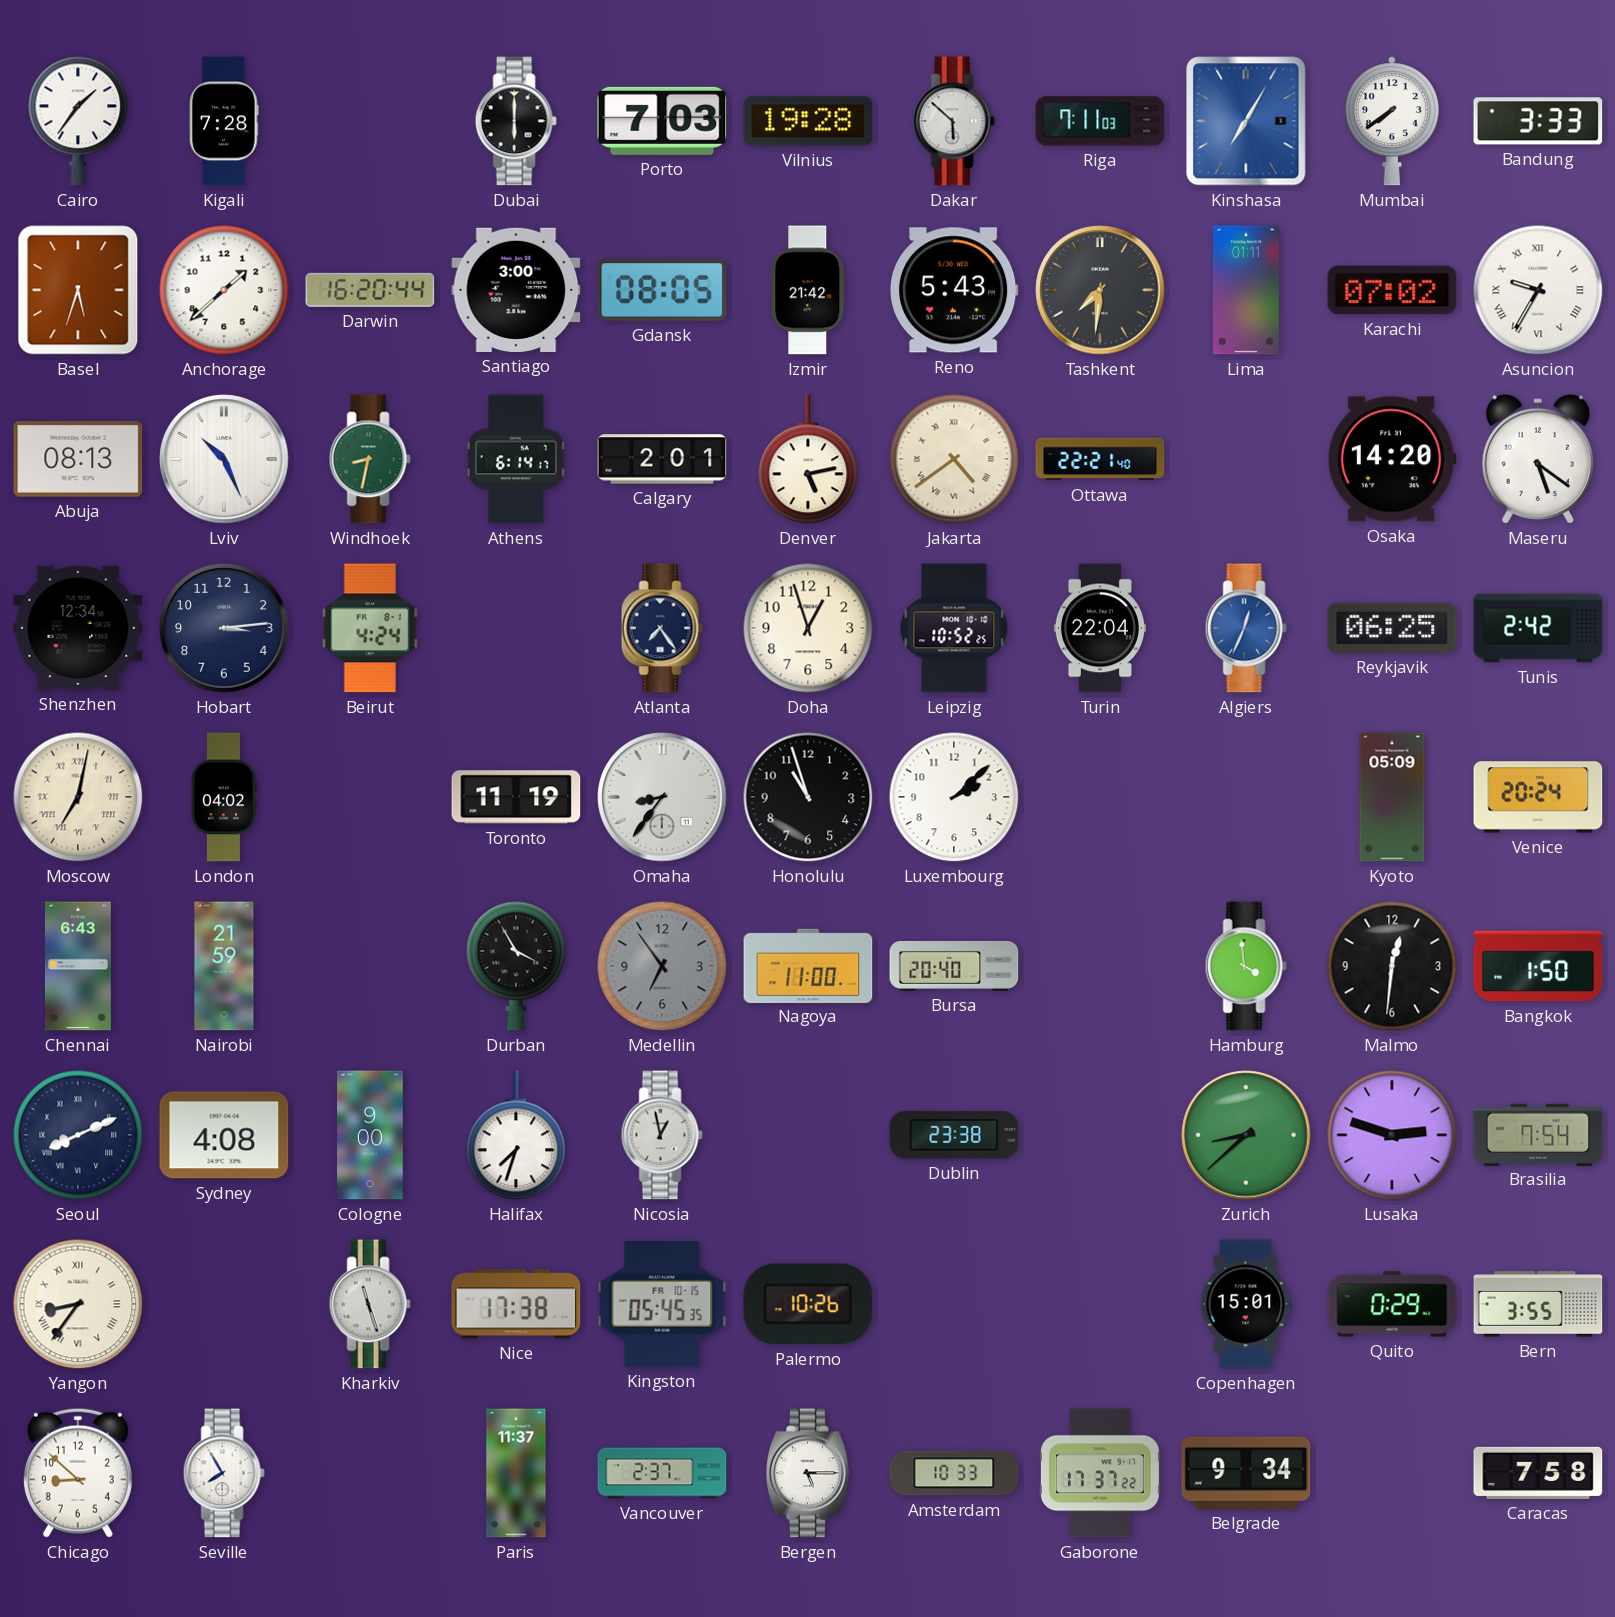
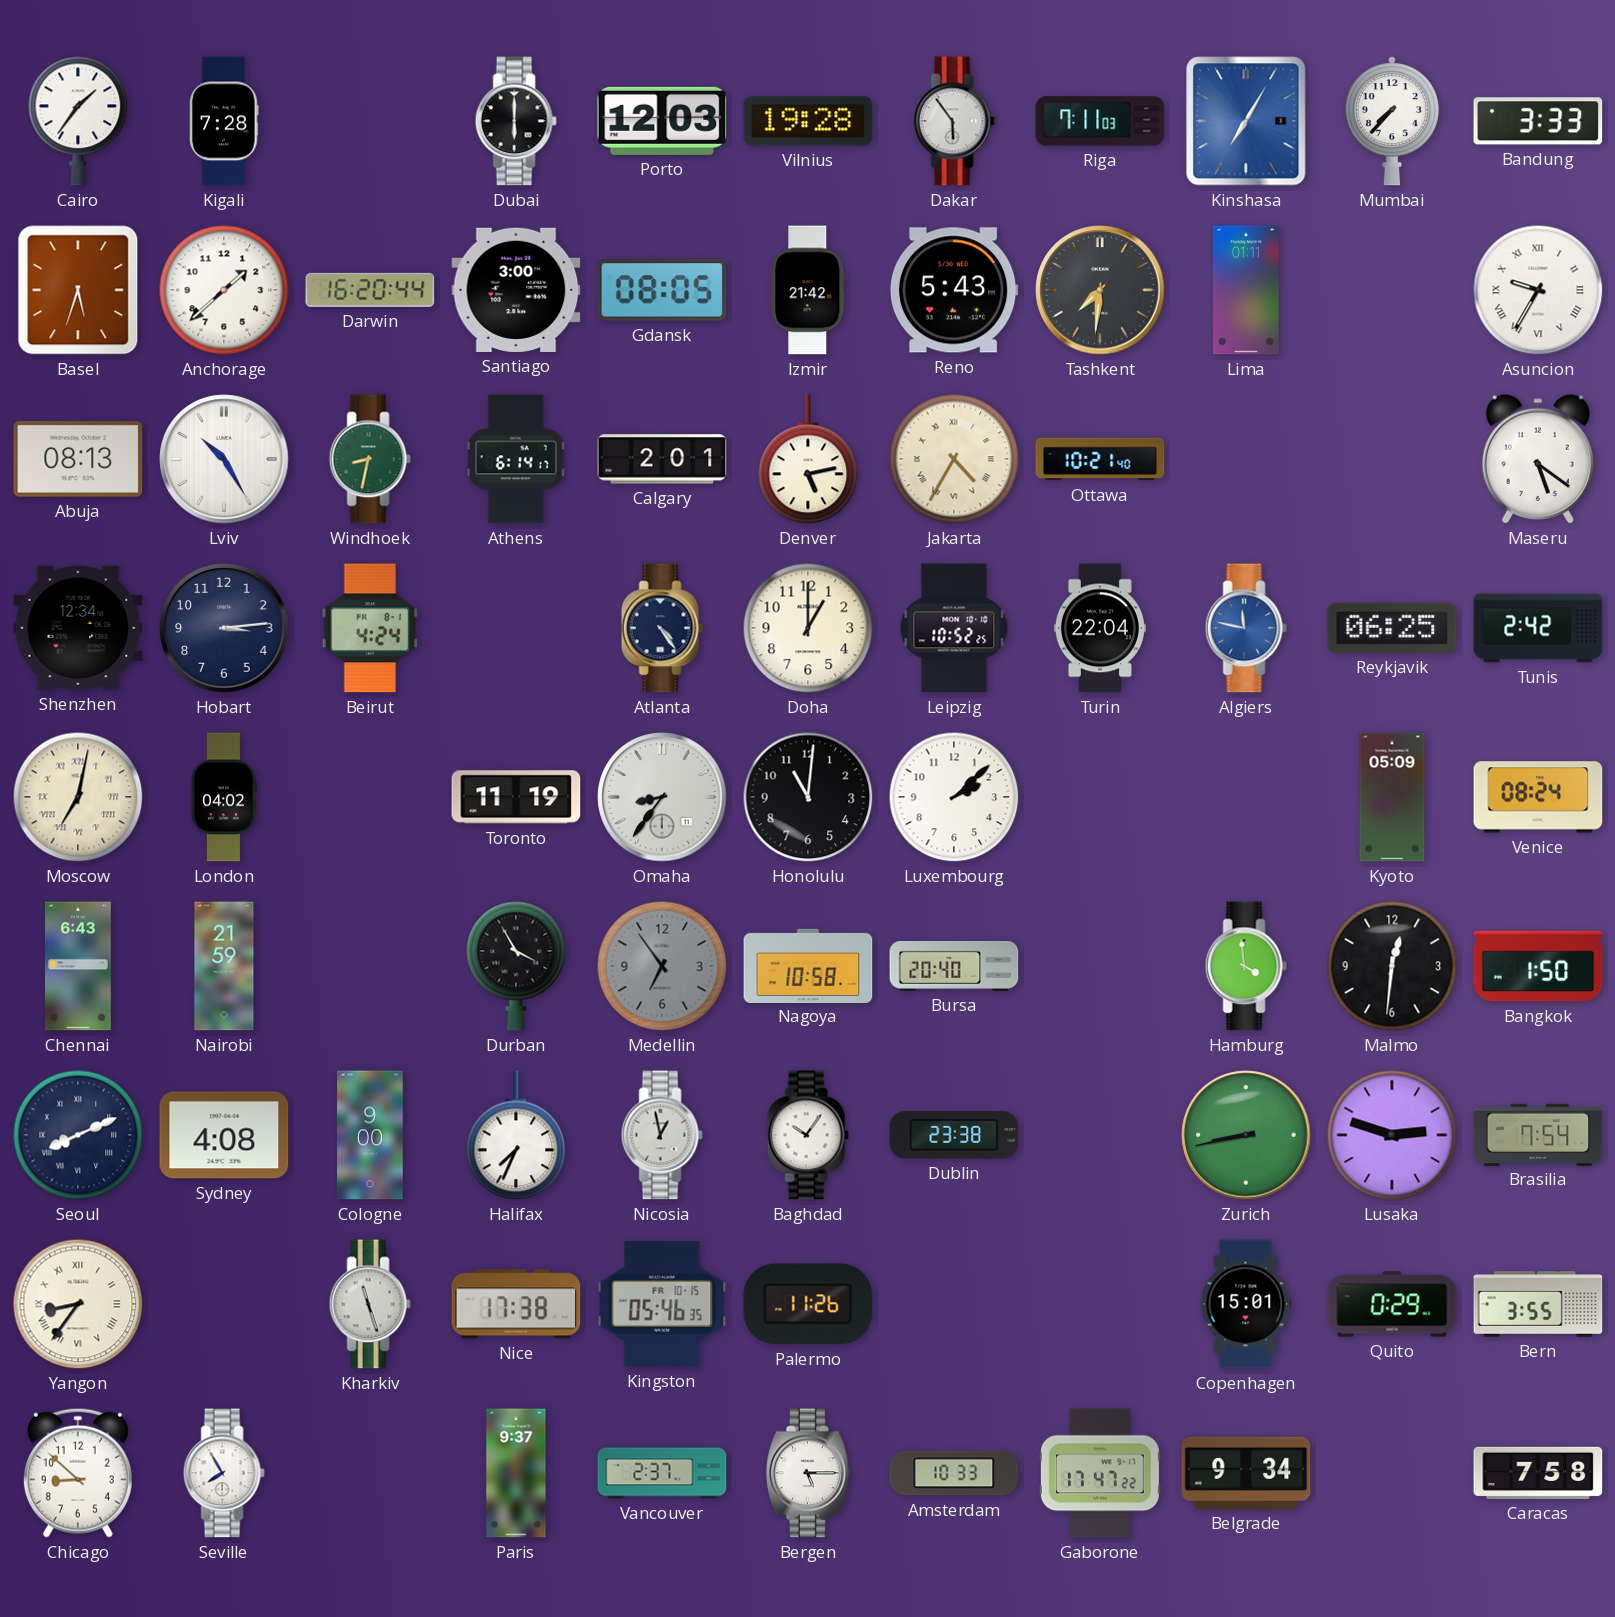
Porto: 7:03 -> 12:03 (662, 121)
Dakar: 5:52 -> 5:54 (954, 121)
Mumbai: 7:39 -> 7:37 (1392, 121)
Karachi: 07:02 -> none (1392, 290)
Lviv: 10:26 -> 10:25 (224, 459)
Jakarta: 4:39 -> 4:35 (954, 459)
Ottawa: 22:21 -> 10:21 (1100, 459)
Osaka: 14:20 -> none (1392, 459)
Atlanta: 7:24 -> 4:24 (662, 628)
Doha: 12:57 -> 1:00 (808, 628)
Algiers: 12:34 -> 11:47 (1246, 628)
Honolulu: 10:57 -> 11:01 (808, 797)
Venice: 20:24 -> 08:24 (1538, 797)
Nagoya: 11:00 -> 10:58 (808, 965)
Halifax: 7:33 -> 7:34 (516, 1135)
Baghdad: none -> 10:06 (808, 1135)
Zurich: 8:38 -> 8:43 (1246, 1135)
Kingston: 05:45 -> 05:46 (662, 1304)
Palermo: 10:26 -> 11:26 (808, 1304)
Paris: 11:37 -> 9:37 (516, 1473)
Gaborone: 17:37 -> 17:47 (1100, 1473)
